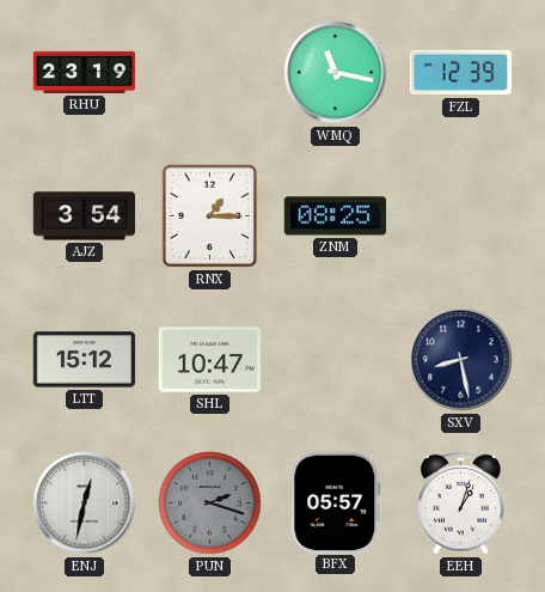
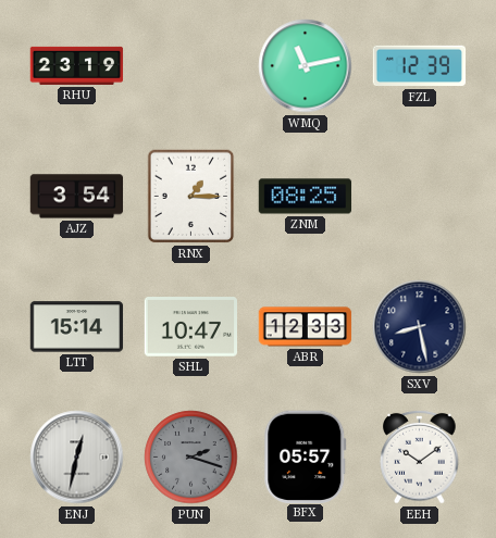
WMQ: 11:17 -> 11:13 (306, 66)
LTT: 15:12 -> 15:14 (77, 327)
ABR: none -> 12:33 (306, 327)
EEH: 1:03 -> 10:09 (420, 456)
